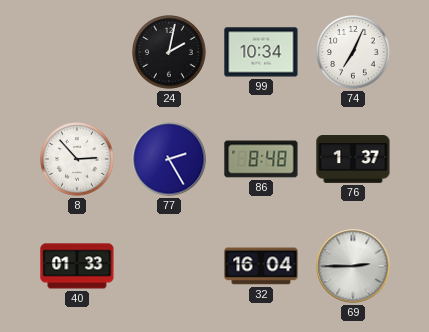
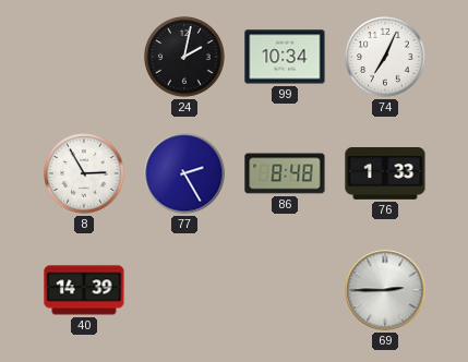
8: 2:53 -> 2:55 (84, 173)
76: 1:37 -> 1:33 (385, 174)
40: 01:33 -> 14:39 (84, 290)
32: 16:04 -> none (261, 266)
